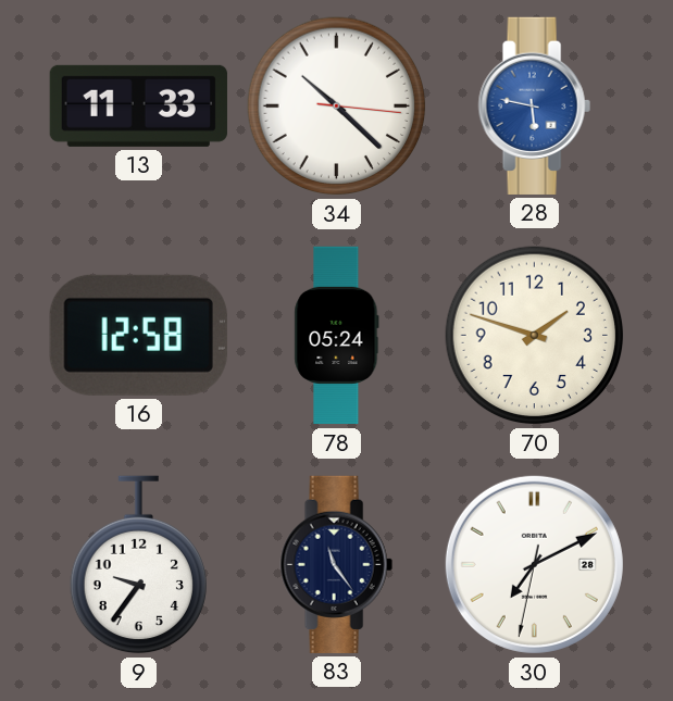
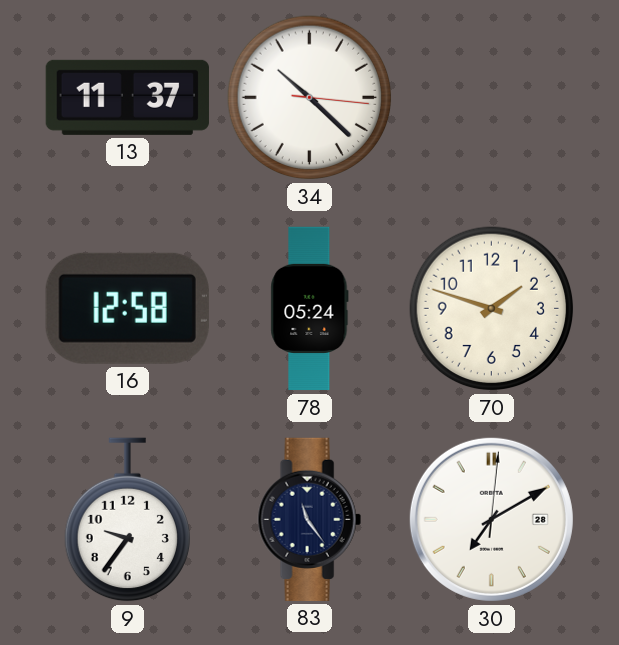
13: 11:33 -> 11:37 (127, 97)
28: 5:47 -> none (534, 105)
30: 7:10:32 -> 7:10:01 (491, 519)
